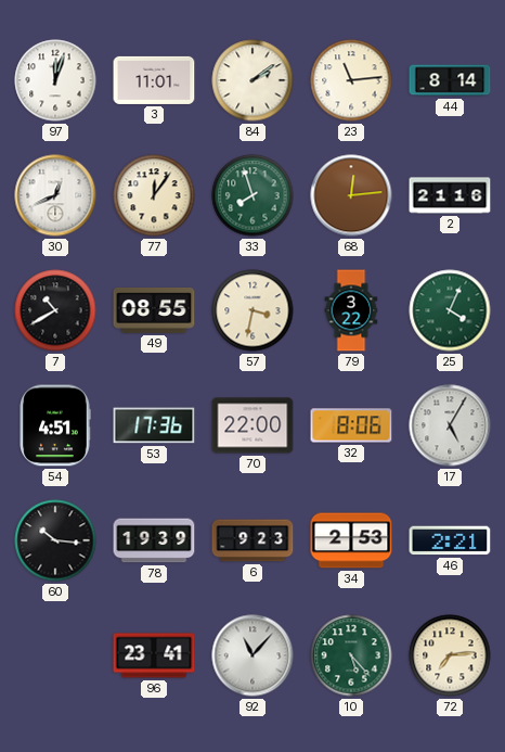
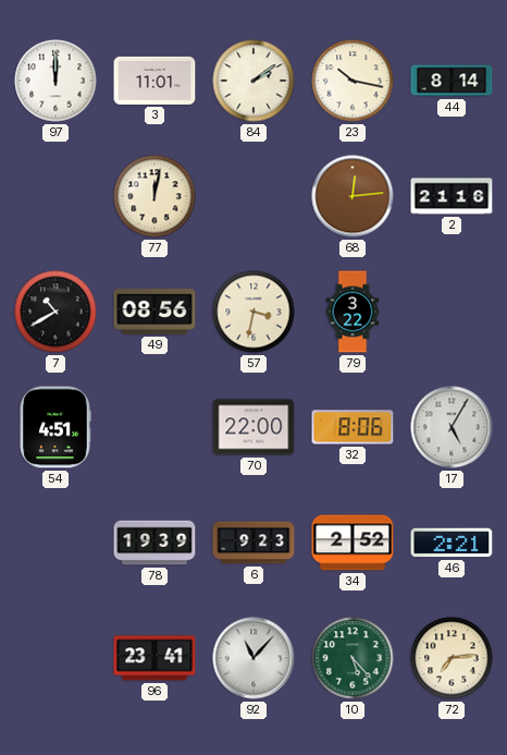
97: 12:03 -> 12:00 (55, 81)
23: 11:14 -> 10:17 (353, 81)
30: 12:41 -> none (55, 195)
77: 12:06 -> 12:02 (154, 196)
33: 7:57 -> none (252, 195)
49: 08:55 -> 08:56 (154, 313)
25: 4:04 -> none (450, 310)
53: 17:36 -> none (154, 425)
60: 10:16 -> none (55, 540)
34: 2:53 -> 2:52 (353, 543)
